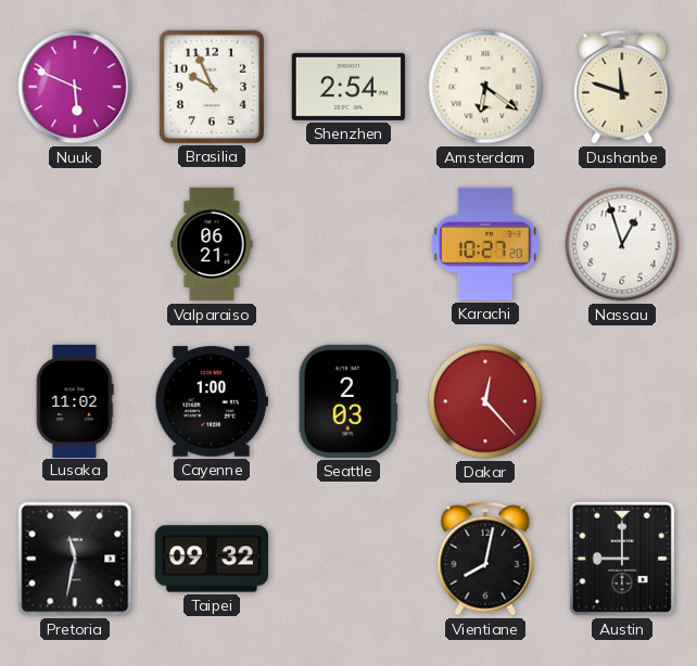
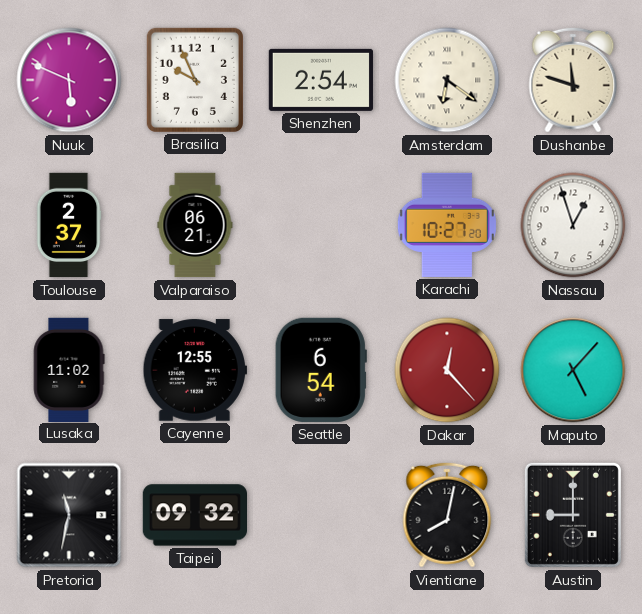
Toulouse: none -> 2:37 (69, 225)
Cayenne: 1:00 -> 12:55 (194, 370)
Seattle: 2:03 -> 6:54 (321, 370)
Maputo: none -> 5:07 (573, 370)
